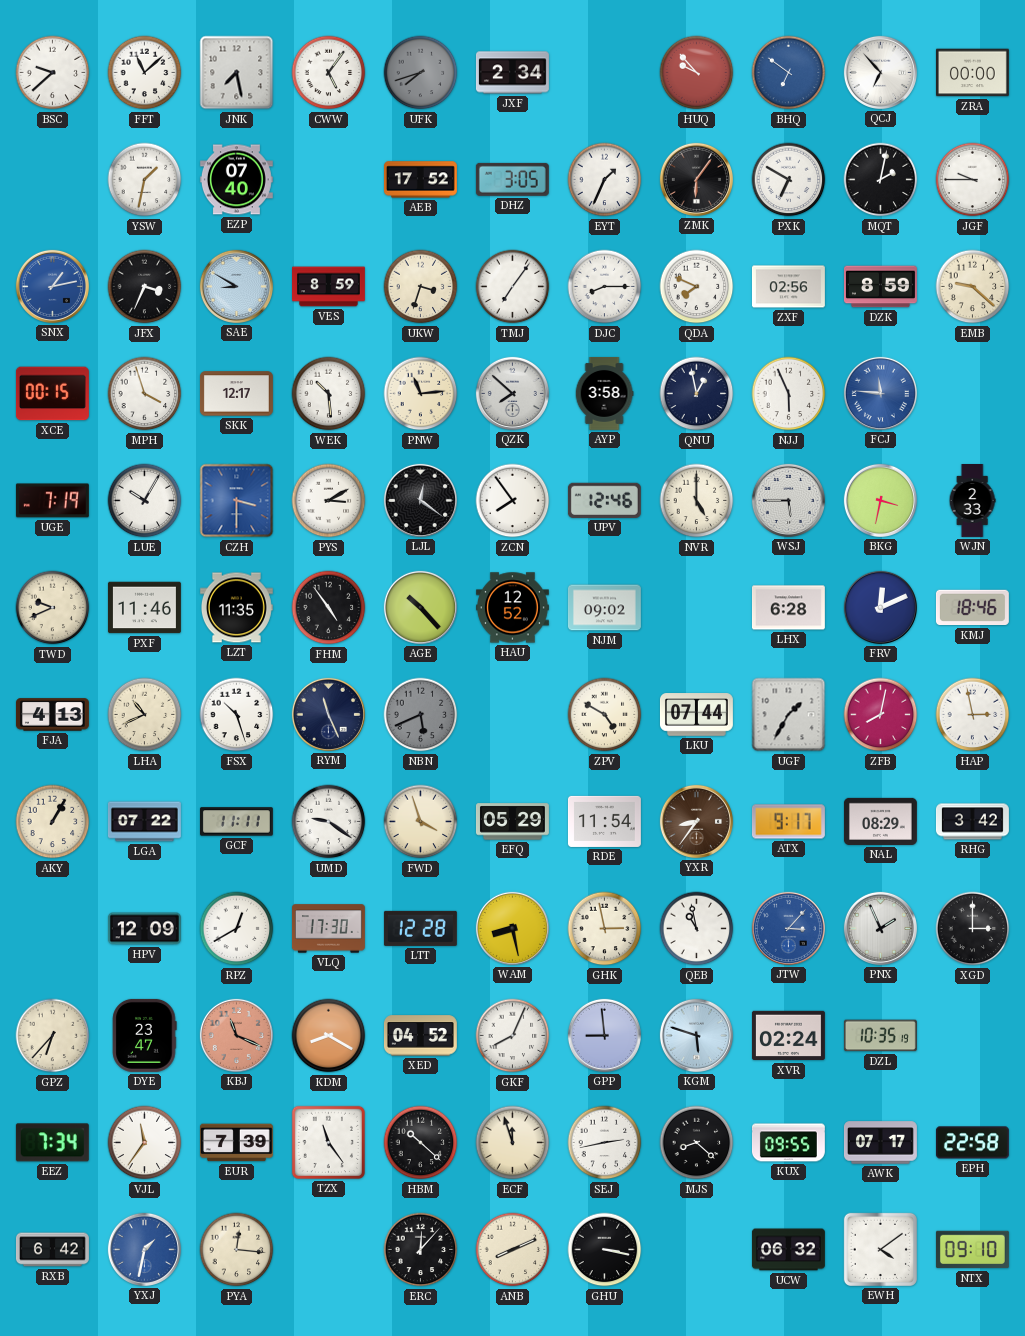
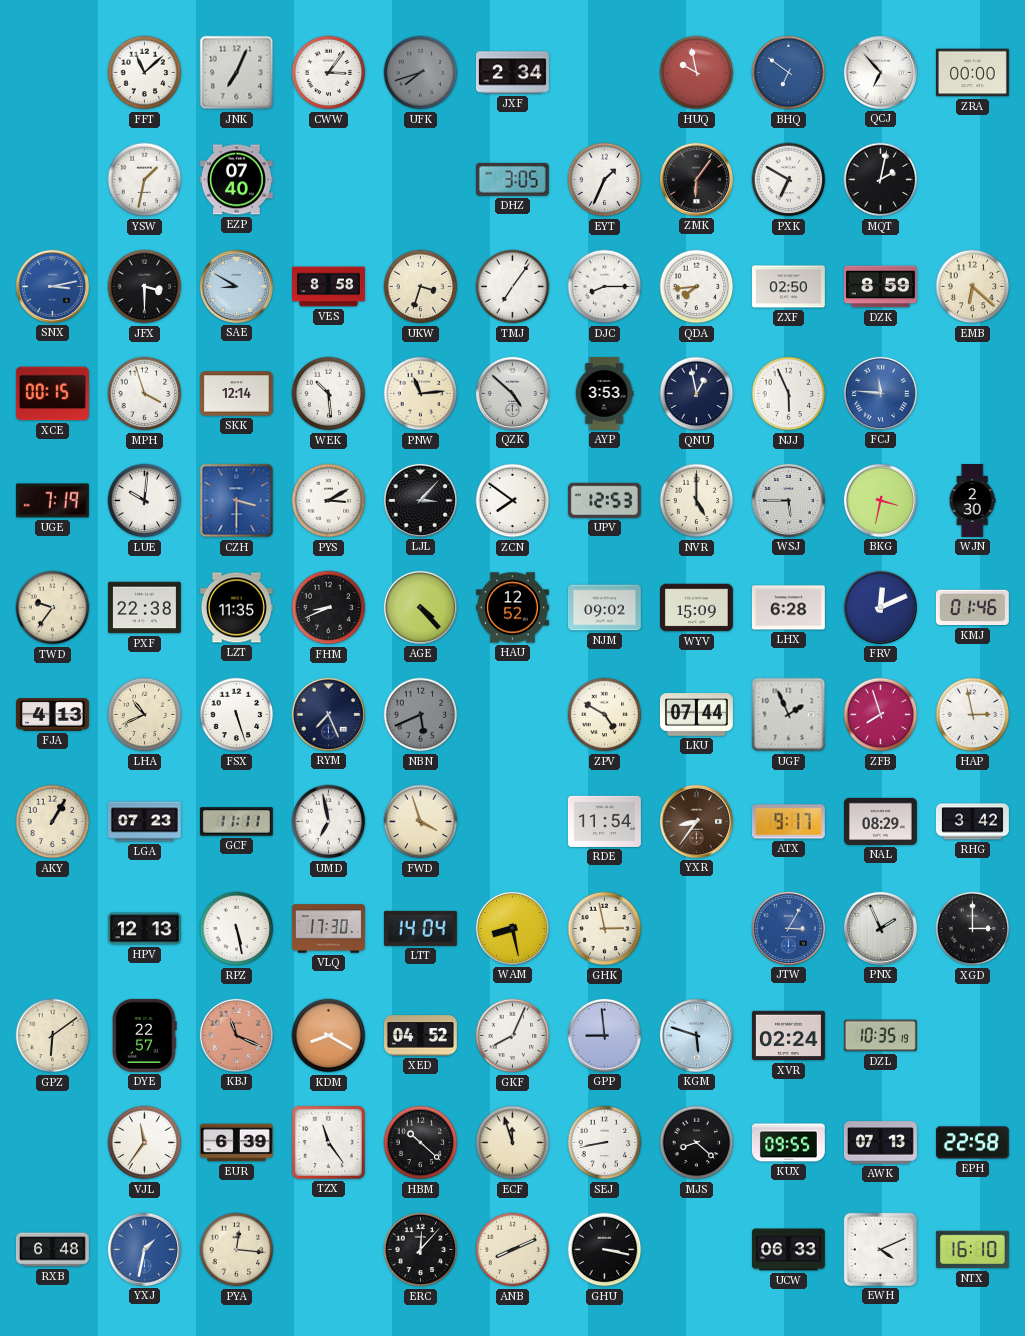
BSC: 9:38 -> none (53, 73)
JNK: 7:28 -> 7:04 (237, 73)
CWW: 5:06 -> 3:06 (329, 73)
HUQ: 9:53 -> 9:58 (697, 73)
AEB: 17:52 -> none (420, 180)
JGF: 9:45 -> none (973, 180)
SNX: 1:13 -> 3:13 (52, 286)
JFX: 3:34 -> 3:30 (145, 287)
VES: 8:59 -> 8:58 (329, 287)
QDA: 7:49 -> 7:44 (697, 287)
ZXF: 02:56 -> 02:50 (788, 287)
EMB: 9:22 -> 6:22 (973, 287)
SKK: 12:17 -> 12:14 (236, 394)
QZK: 7:52 -> 4:52 (512, 393)
AYP: 3:58 -> 3:53 (604, 394)
LUE: 10:05 -> 10:01 (145, 501)
LJL: 12:21 -> 3:07 (420, 500)
ZCN: 7:54 -> 7:51 (513, 501)
UPV: 12:46 -> 12:53 (604, 500)
WJN: 2:33 -> 2:30 (972, 501)
TWD: 9:41 -> 9:36 (53, 608)
PXF: 11:46 -> 22:38 (144, 608)
FHM: 4:54 -> 8:41 (329, 608)
AGE: 10:23 -> 4:23 (420, 607)
WYV: none -> 15:09 (696, 608)
KMJ: 18:46 -> 01:46 (972, 608)
FSX: 10:27 -> 5:27 (237, 715)
RYM: 11:26 -> 7:26 (328, 714)
UGF: 1:35 -> 1:56 (789, 715)
ZFB: 8:02 -> 7:57 (881, 715)
LGA: 07:22 -> 07:23 (144, 822)
UMD: 9:21 -> 6:58 (329, 822)
EFQ: 05:29 -> none (512, 822)
HPV: 12:09 -> 12:13 (144, 929)
RPZ: 12:40 -> 5:28 (237, 929)
LTT: 12:28 -> 14:04 (420, 928)
QEB: 10:58 -> none (697, 929)
JTW: 3:07 -> 3:05 (788, 928)
GPZ: 6:37 -> 6:09 (53, 1036)
DYE: 23:47 -> 22:57 (144, 1035)
EEZ: 7:34 -> none (52, 1143)
EUR: 7:39 -> 6:39 (236, 1143)
SEJ: 2:43 -> 8:43 (605, 1143)
AWK: 07:17 -> 07:13 (880, 1143)
RXB: 6:42 -> 6:48 (52, 1250)
UCW: 06:32 -> 06:33 (788, 1250)
EWH: 4:09 -> 4:11 (880, 1249)
NTX: 09:10 -> 16:10 (972, 1250)
